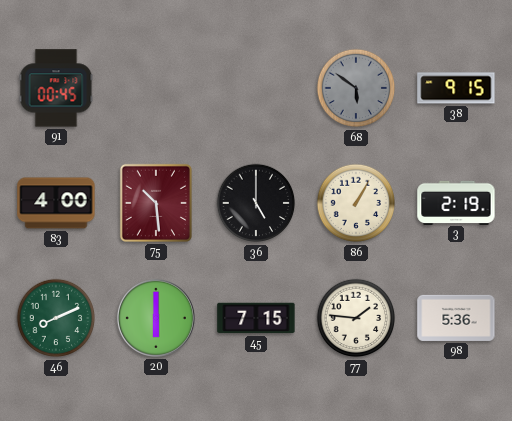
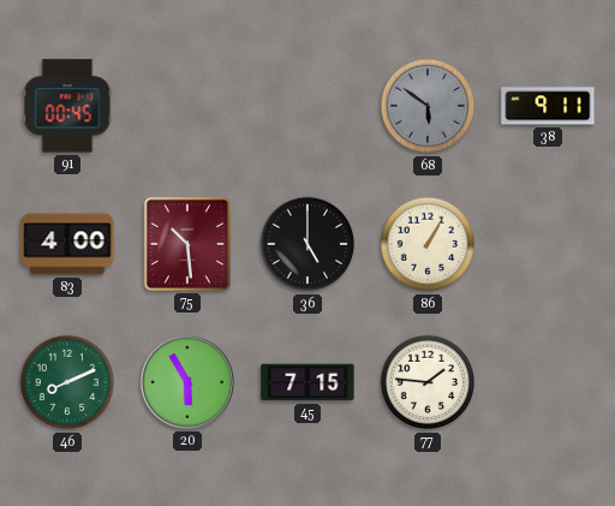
38: 9:15 -> 9:11 (548, 106)
3: 2:19 -> none (456, 202)
20: 6:00 -> 5:55 (187, 382)
98: 5:36 -> none (456, 318)
